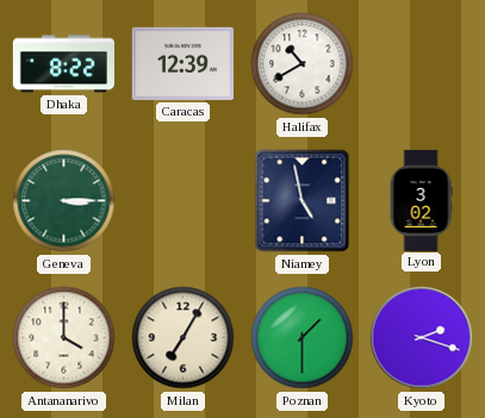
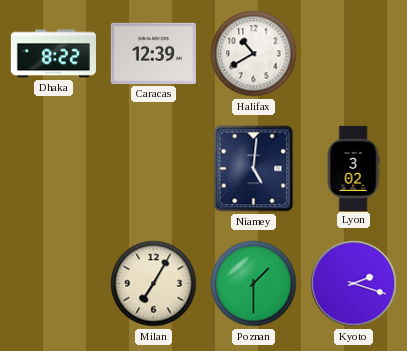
Geneva: 3:15 -> none (64, 201)
Niamey: 4:58 -> 5:01 (254, 169)
Antananarivo: 4:00 -> none (64, 338)
